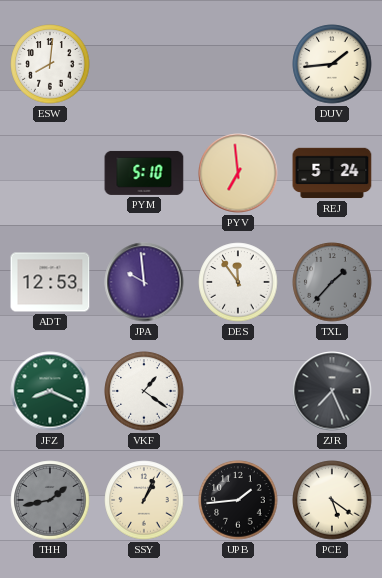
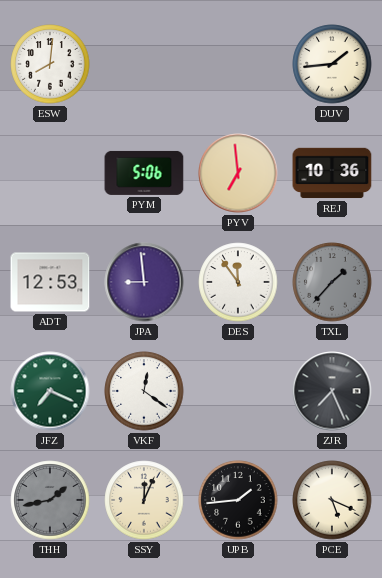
PYM: 5:10 -> 5:06 (144, 173)
REJ: 5:24 -> 10:36 (332, 173)
JPA: 9:59 -> 8:59 (144, 282)
JFZ: 8:19 -> 7:19 (50, 391)
VKF: 1:21 -> 12:21 (144, 391)
SSY: 1:04 -> 12:04 (144, 500)
PCE: 5:21 -> 5:19 (332, 500)
